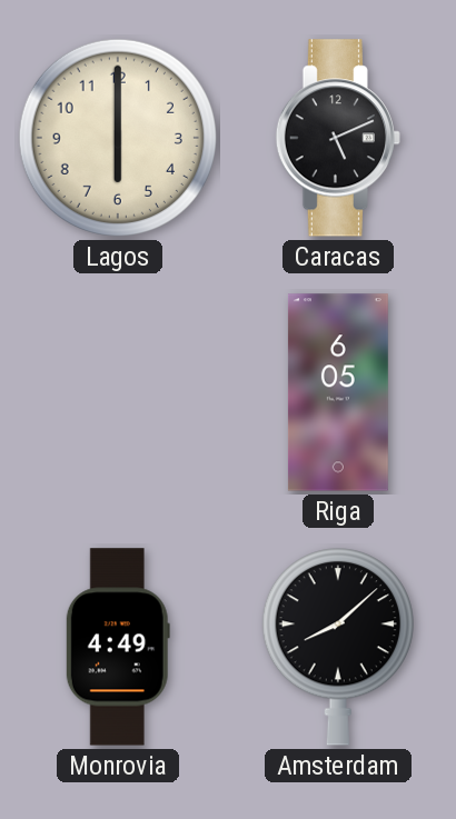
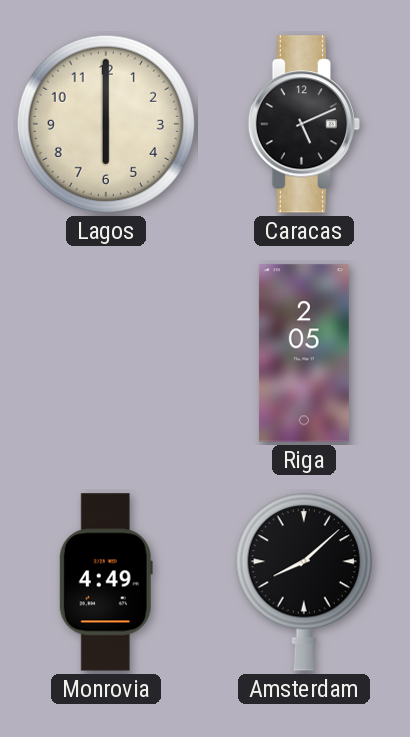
Riga: 6:05 -> 2:05 (304, 353)
